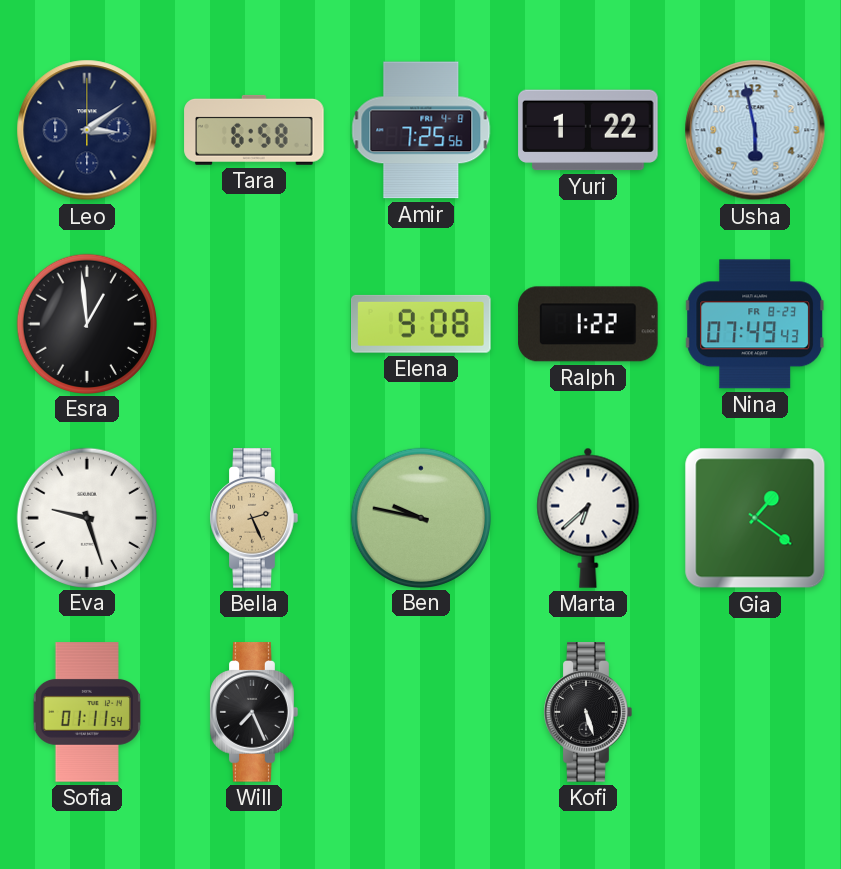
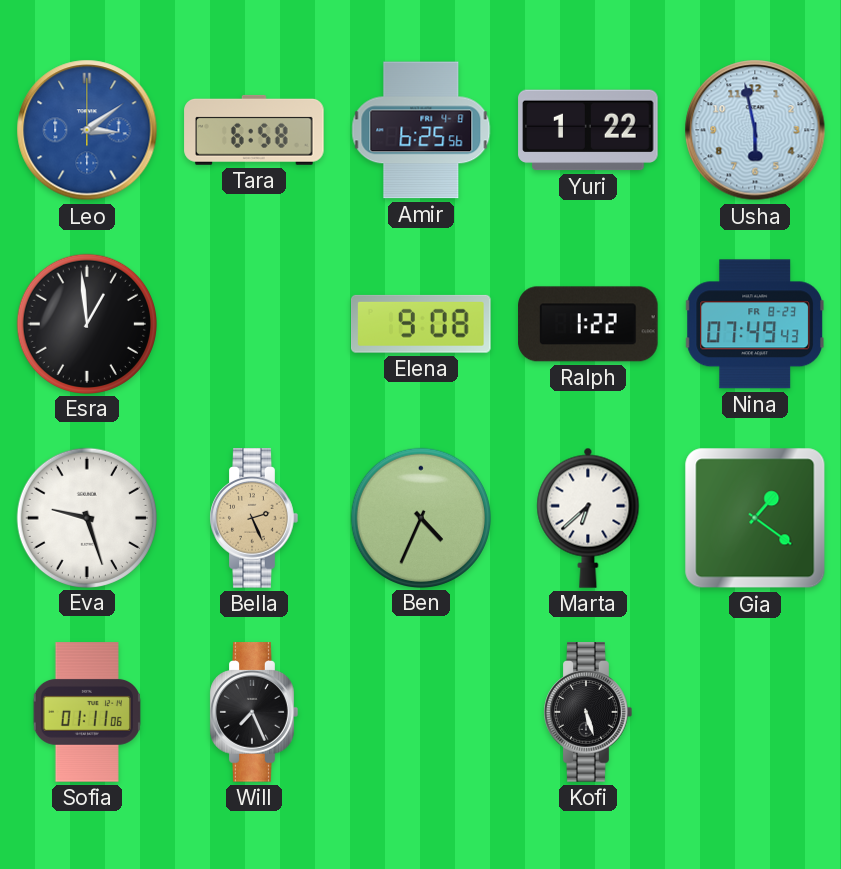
Leo dial: navy -> blue (87, 130)
Amir: 7:25 -> 6:25 (421, 130)
Ben: 9:47 -> 4:34 (420, 517)
Sofia: 01:11:54 -> 01:11:06 (86, 712)
